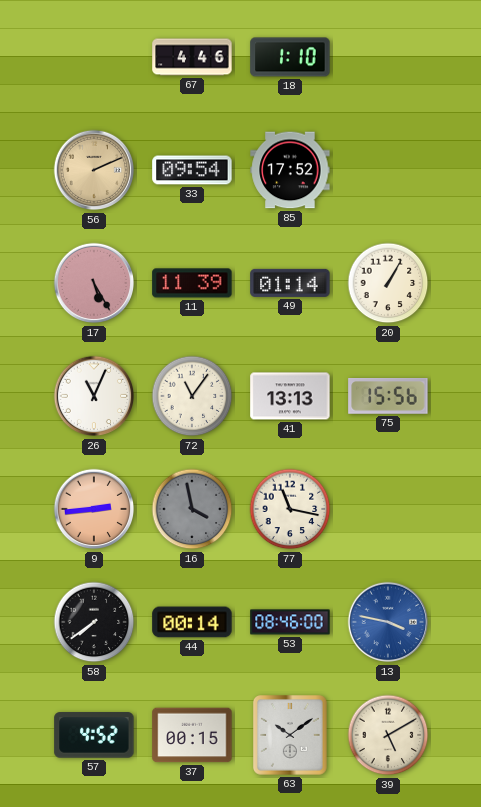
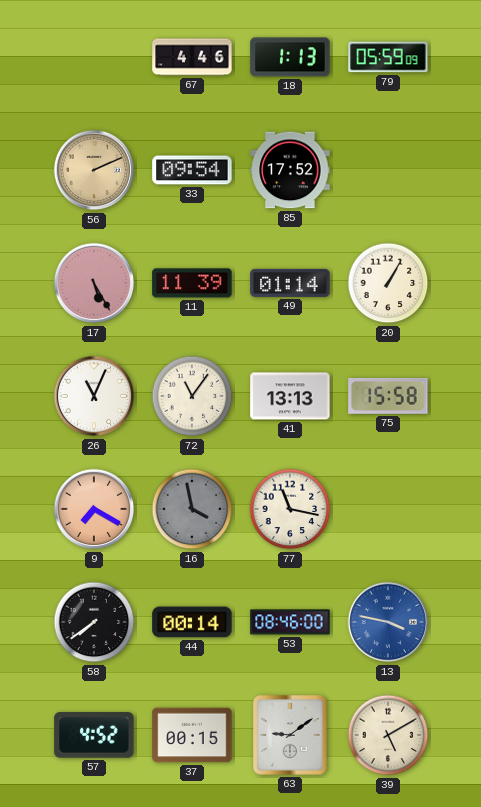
18: 1:10 -> 1:13 (290, 57)
79: none -> 05:59 (388, 57)
75: 15:56 -> 15:58 (388, 397)
9: 2:44 -> 7:20 (94, 509)
63: 10:09 -> 9:09 (291, 736)
